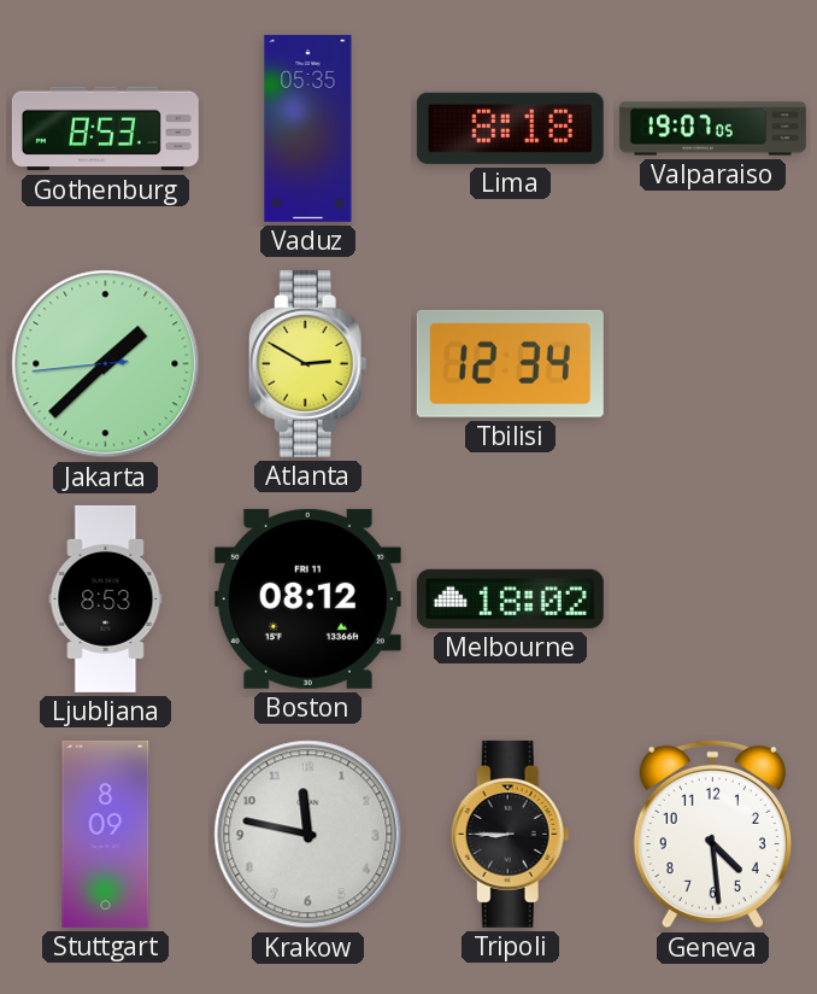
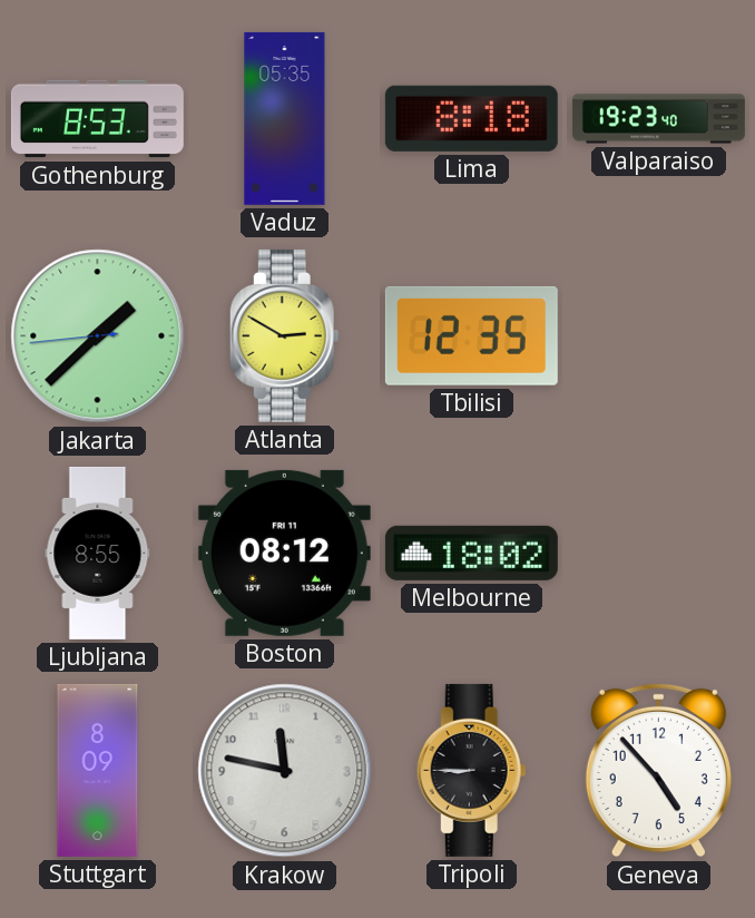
Valparaiso: 19:07 -> 19:23 (658, 119)
Tbilisi: 12:34 -> 12:35 (471, 335)
Ljubljana: 8:53 -> 8:55 (98, 553)
Geneva: 4:29 -> 4:53 (658, 771)
